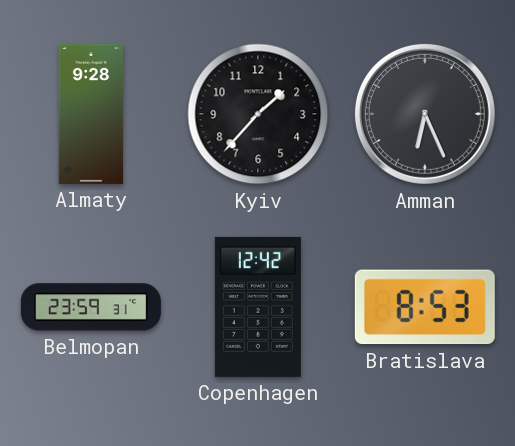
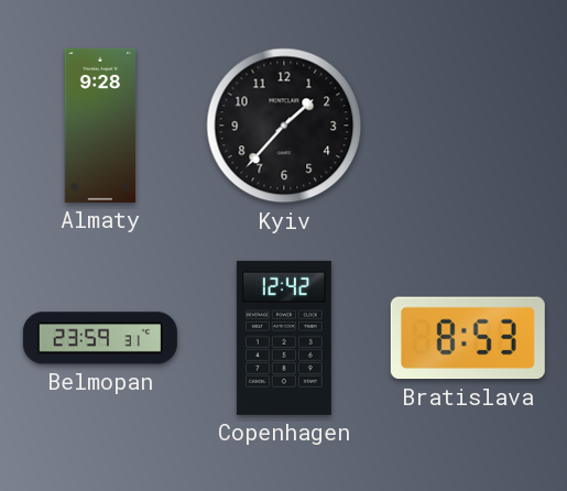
Amman: 6:26 -> none (425, 114)
